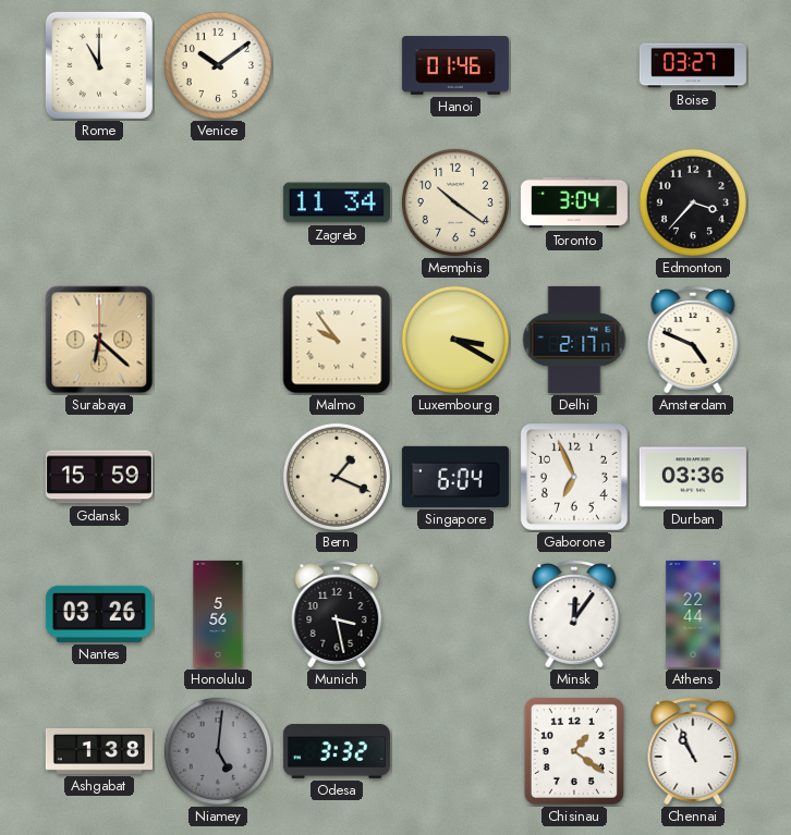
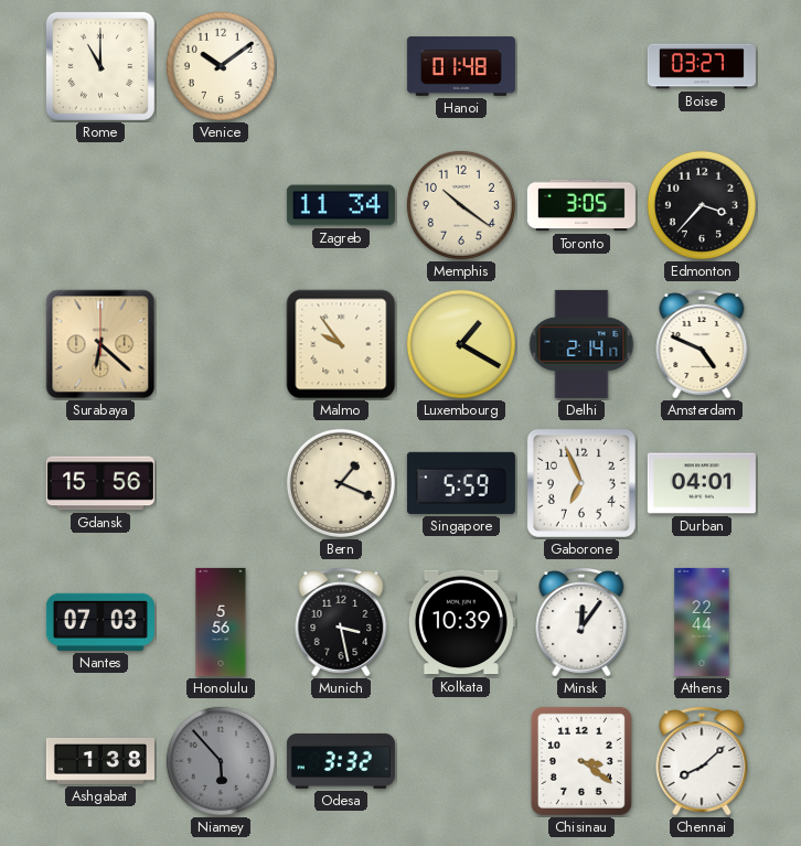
Hanoi: 01:46 -> 01:48 (461, 66)
Toronto: 3:04 -> 3:05 (581, 205)
Luxembourg: 3:20 -> 1:20 (461, 344)
Delhi: 2:17 -> 2:14 (581, 344)
Gdansk: 15:59 -> 15:56 (100, 483)
Singapore: 6:04 -> 5:59 (461, 483)
Durban: 03:36 -> 04:01 (702, 483)
Nantes: 03:26 -> 07:03 (100, 622)
Kolkata: none -> 10:39 (461, 622)
Niamey: 5:01 -> 5:53 (221, 761)
Chisinau: 1:21 -> 3:21 (581, 761)
Chennai: 10:56 -> 8:08 (702, 762)
